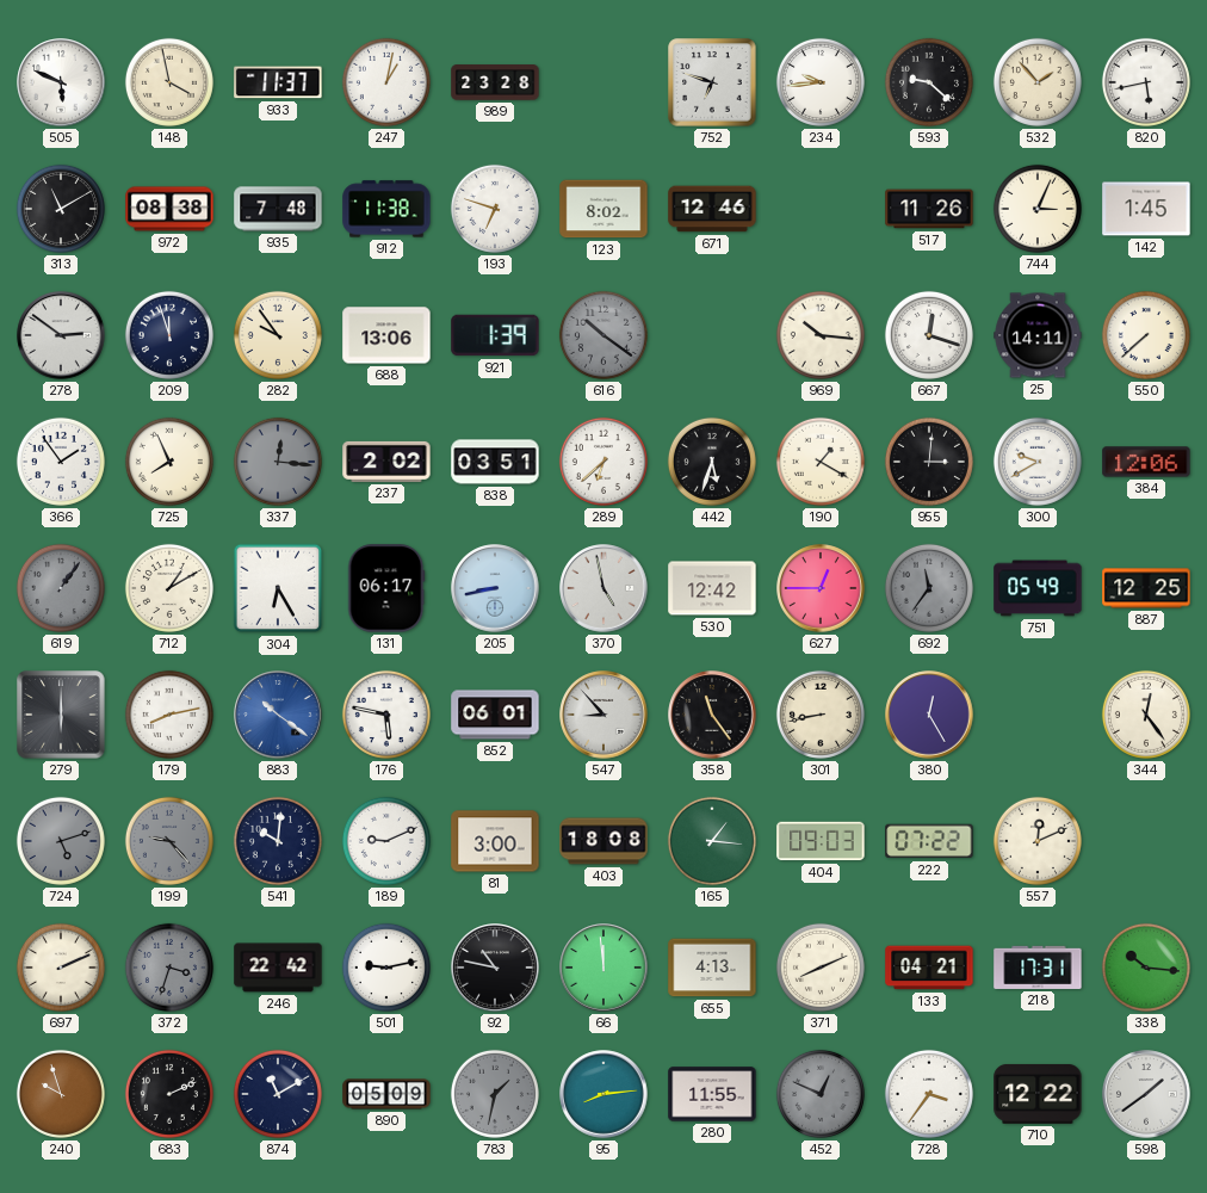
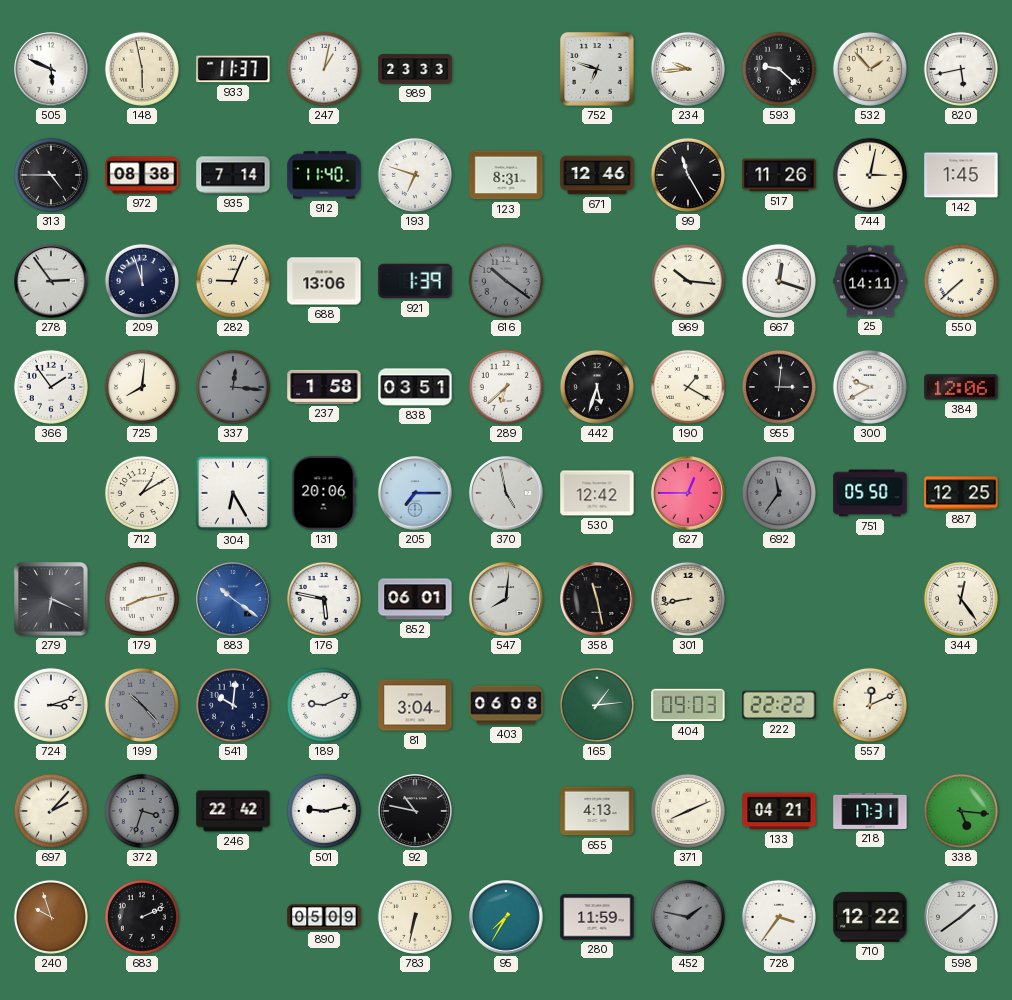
148: 3:58 -> 5:58 (142, 69)
989: 23:28 -> 23:33 (415, 69)
313: 11:10 -> 4:45 (51, 175)
935: 7:48 -> 7:14 (233, 175)
912: 11:38 -> 11:40 (324, 175)
123: 8:02 -> 8:31 (506, 175)
99: none -> 11:25 (688, 175)
744: 3:04 -> 3:02 (870, 175)
278: 2:51 -> 2:54 (51, 281)
282: 9:54 -> 9:04 (233, 281)
725: 7:56 -> 8:01 (142, 387)
237: 2:02 -> 1:58 (324, 387)
619: 1:06 -> none (61, 588)
131: 06:17 -> 20:06 (324, 493)
205: 8:43 -> 7:15 (415, 493)
751: 05:49 -> 05:50 (870, 493)
279: 6:00 -> 6:19 (51, 599)
547: 8:53 -> 8:01 (506, 599)
358: 11:24 -> 11:28 (597, 599)
380: 12:25 -> none (929, 715)
724: 5:12 -> 3:12 (51, 705)
724 dial: grey -> white (51, 705)
199: 9:23 -> 10:23 (142, 705)
81: 3:00 -> 3:04 (415, 705)
403: 18:08 -> 06:08 (506, 705)
165: 1:16 -> 1:14 (597, 705)
222: 07:22 -> 22:22 (779, 705)
697: 2:11 -> 2:07 (51, 811)
66: 11:59 -> none (603, 968)
338: 10:16 -> 5:16 (961, 811)
874: 11:10 -> none (278, 1094)
783: 1:32 -> 6:32 (415, 917)
783 dial: grey -> cream (415, 917)
95: 8:14 -> 7:35 (506, 917)
280: 11:55 -> 11:59 (597, 917)
452: 12:49 -> 1:47 (688, 917)
